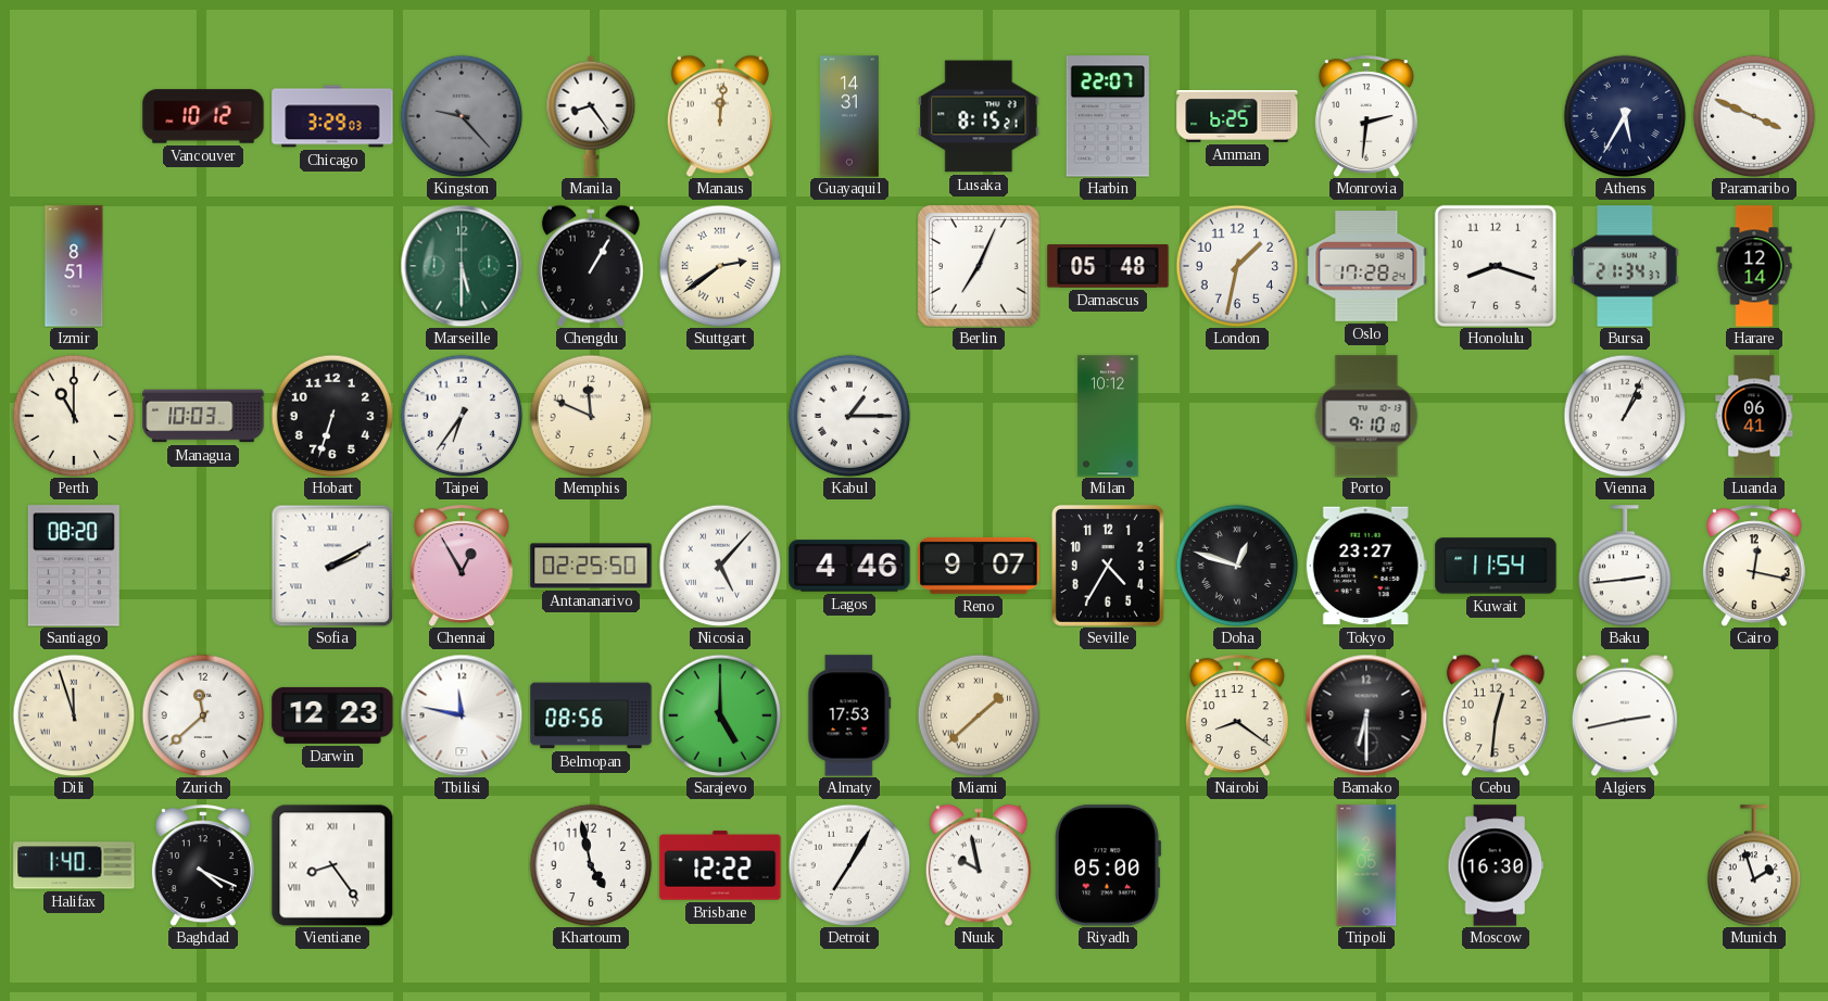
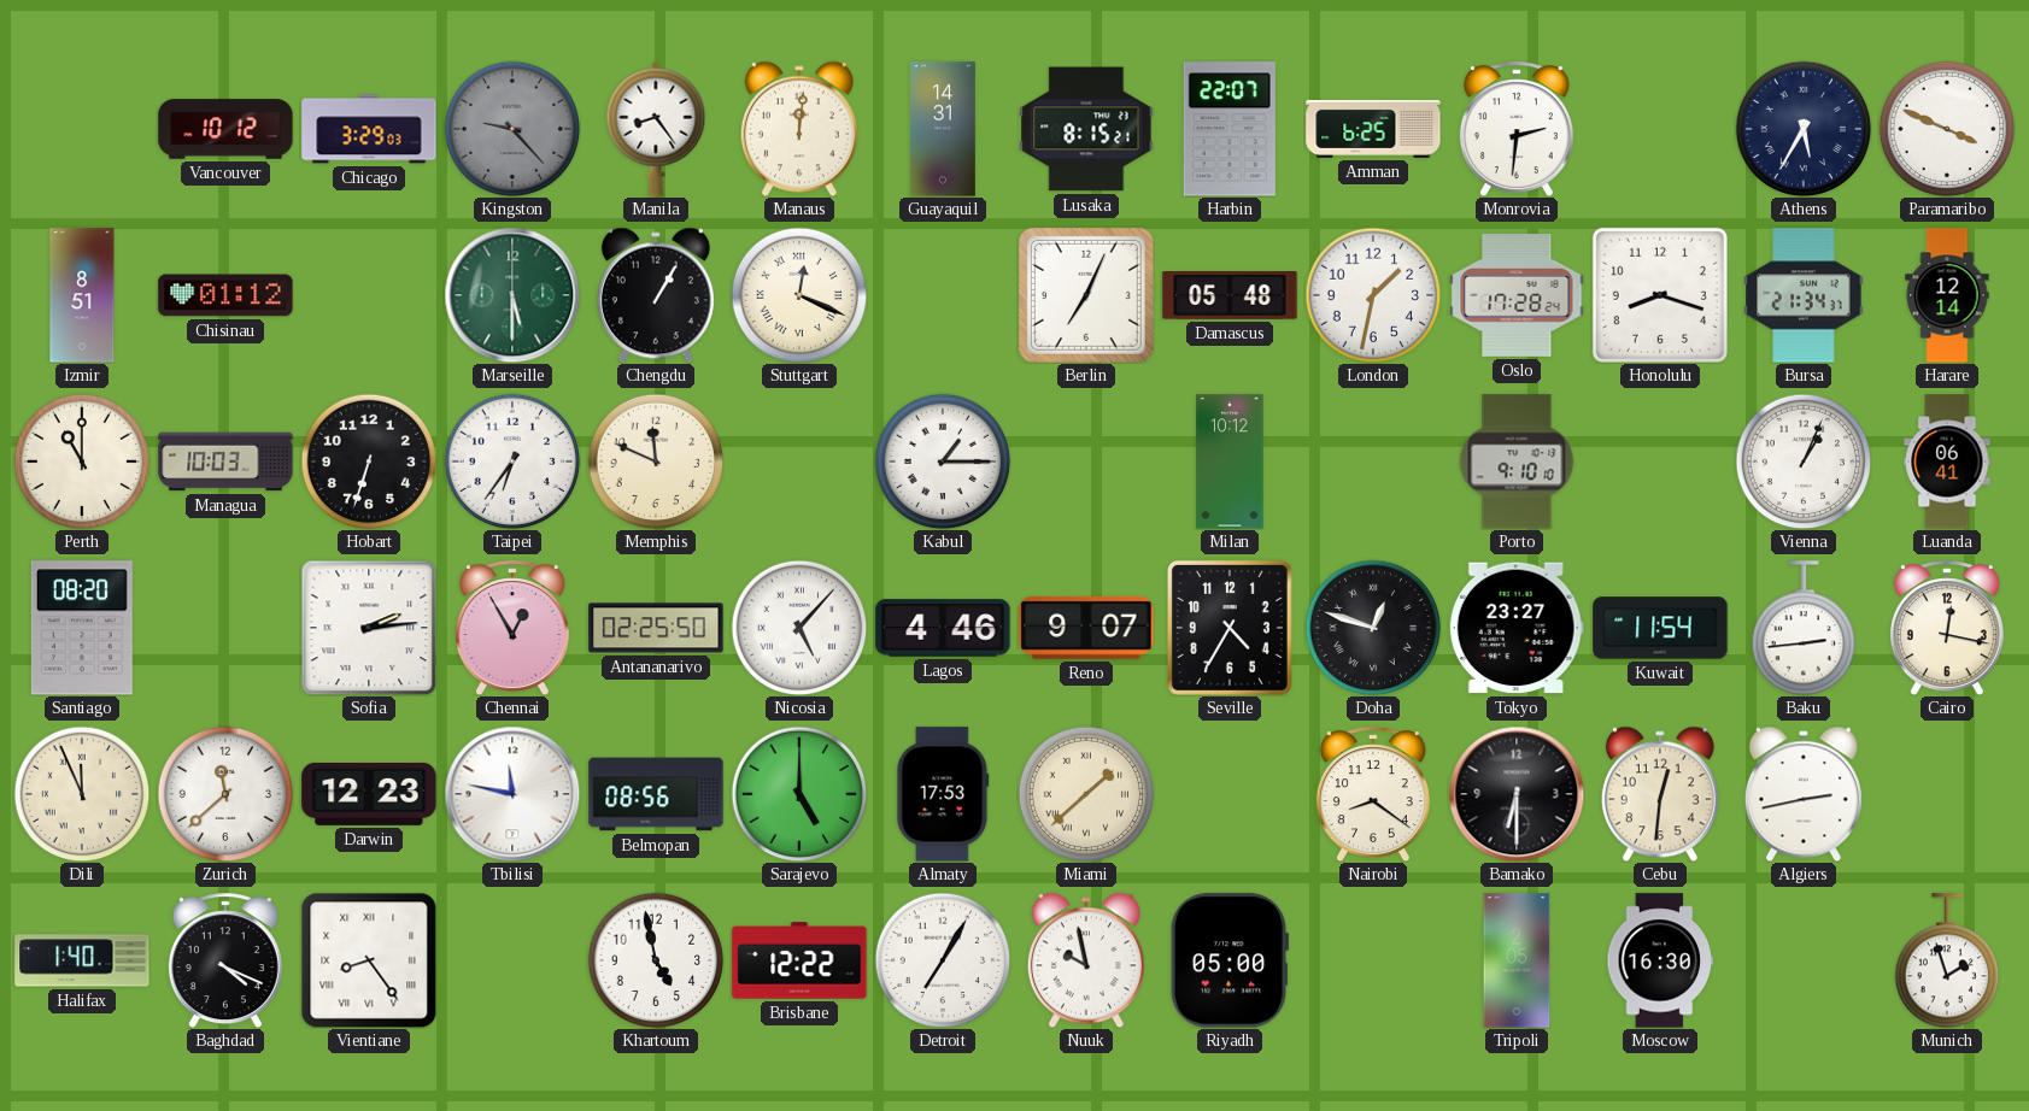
Chisinau: none -> 01:12 (225, 295)
Stuttgart: 2:39 -> 12:19 (799, 295)
Sofia: 2:10 -> 2:14 (369, 628)
Dili: 11:57 -> 11:56 (82, 794)
